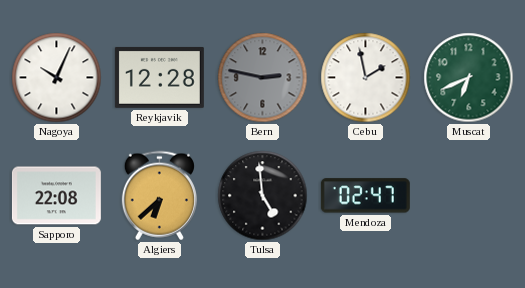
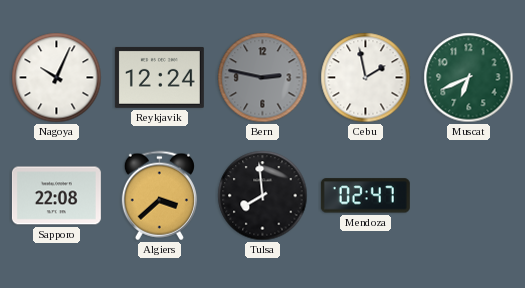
Reykjavik: 12:28 -> 12:24 (159, 77)
Algiers: 6:38 -> 3:38 (159, 196)
Tulsa: 4:59 -> 7:59 (263, 196)
